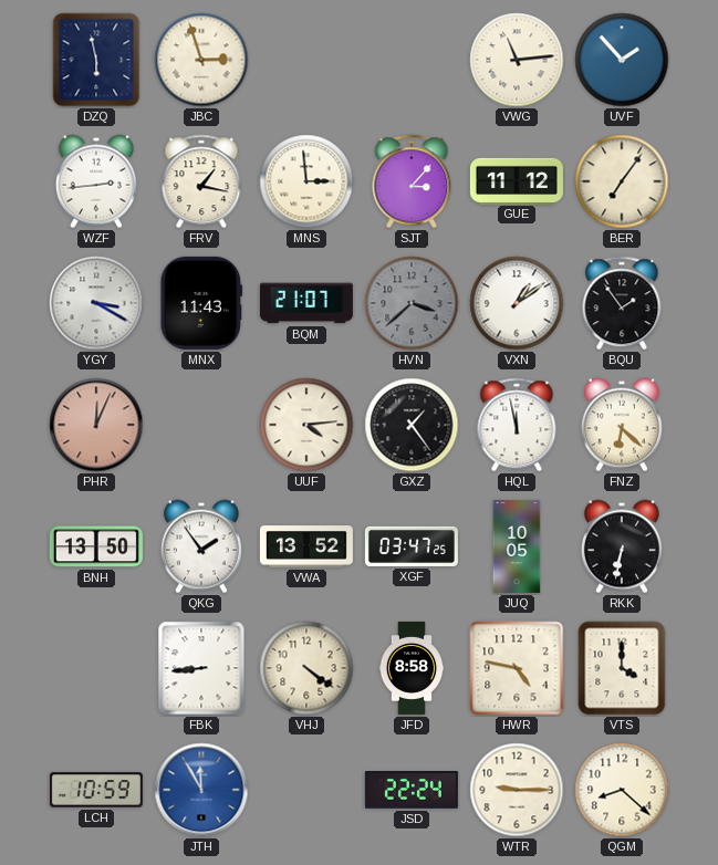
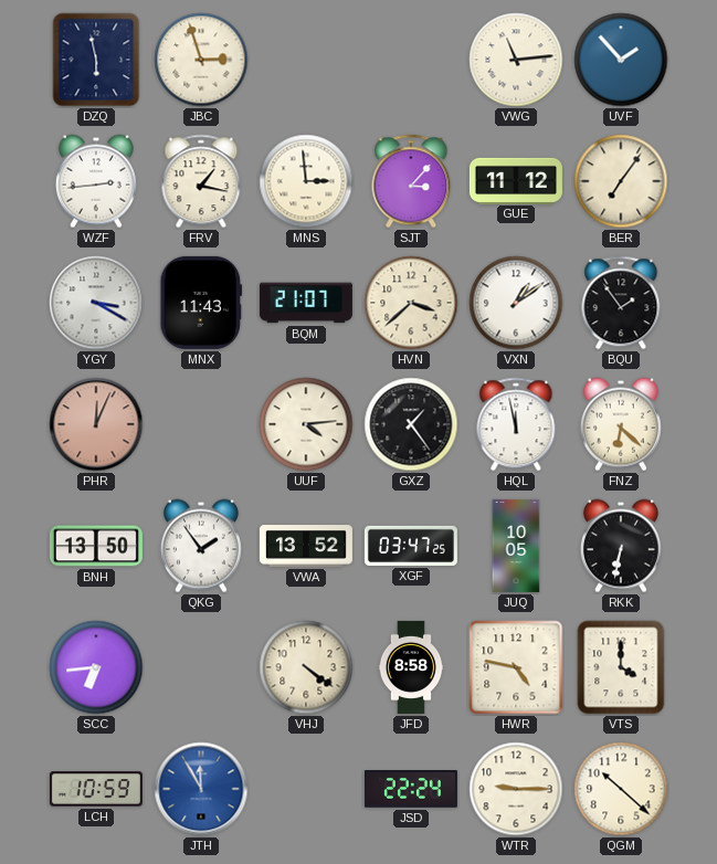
HVN dial: grey -> cream (411, 303)
SCC: none -> 6:44 (96, 667)
FBK: 8:44 -> none (201, 668)
QGM: 8:22 -> 10:22 (621, 789)
